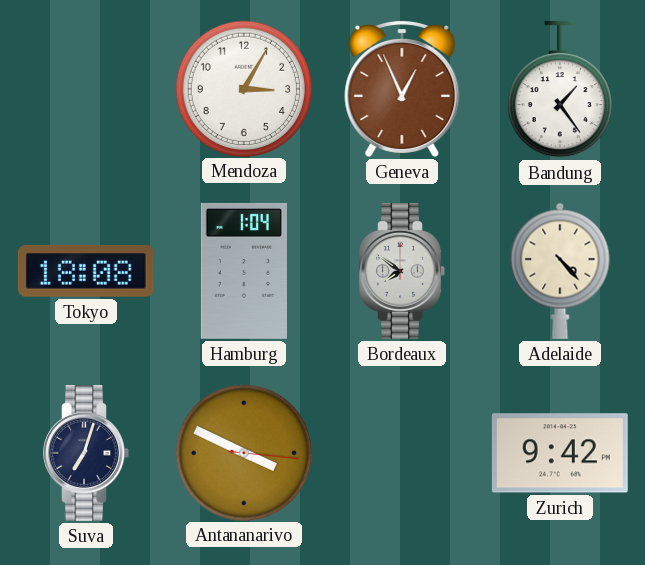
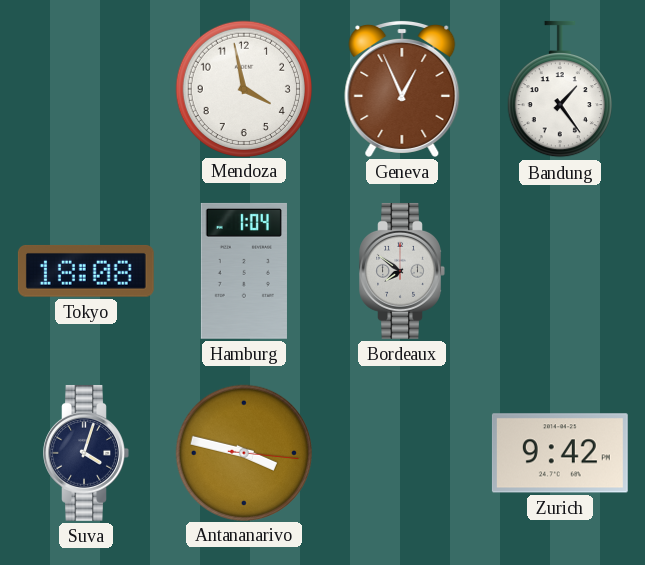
Mendoza: 3:05 -> 3:58 (243, 88)
Adelaide: 4:23 -> none (560, 271)
Suva: 7:03 -> 4:03 (86, 453)
Antananarivo: 3:49 -> 3:47 (243, 452)
